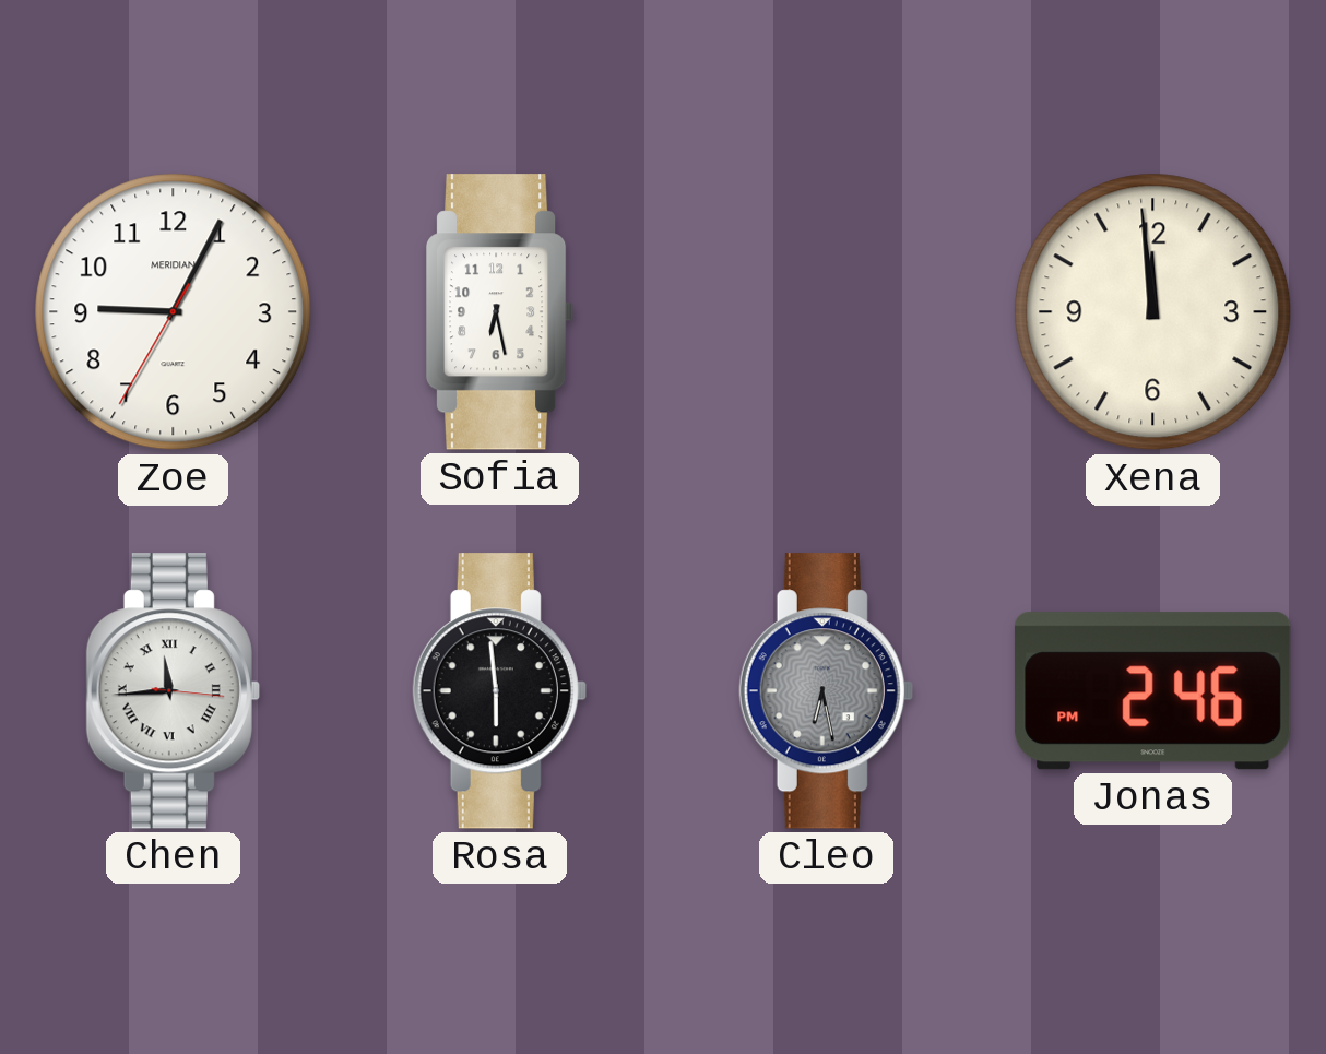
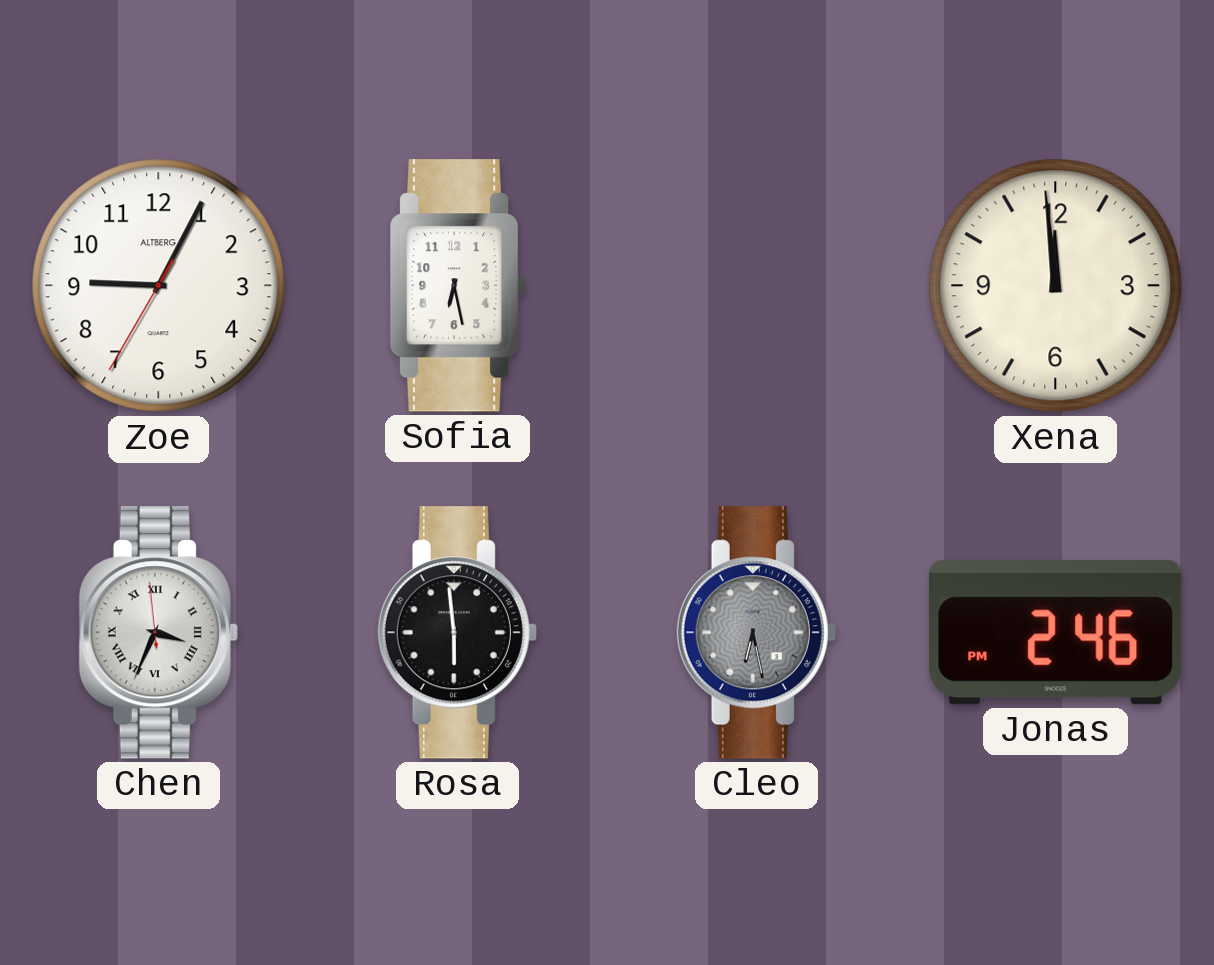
Zoe brand: MERIDIAN -> ALTBERG (159, 286)
Chen: 11:44 -> 3:33 (158, 633)
